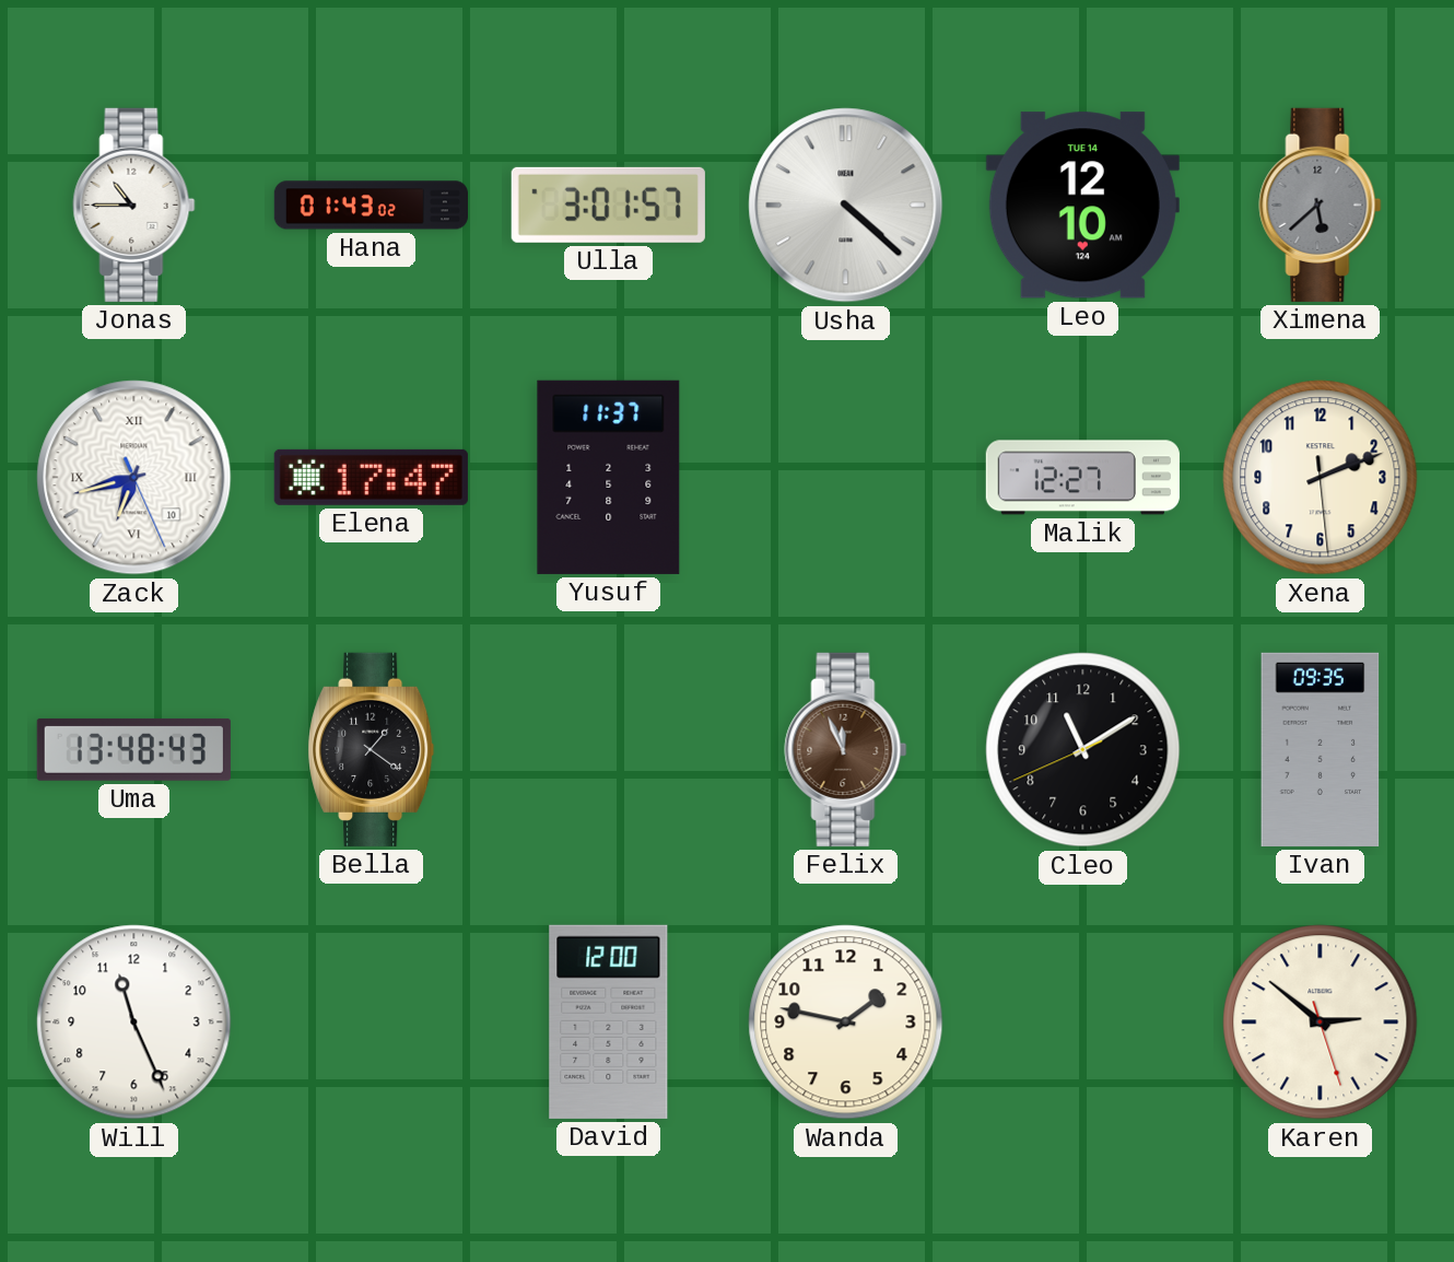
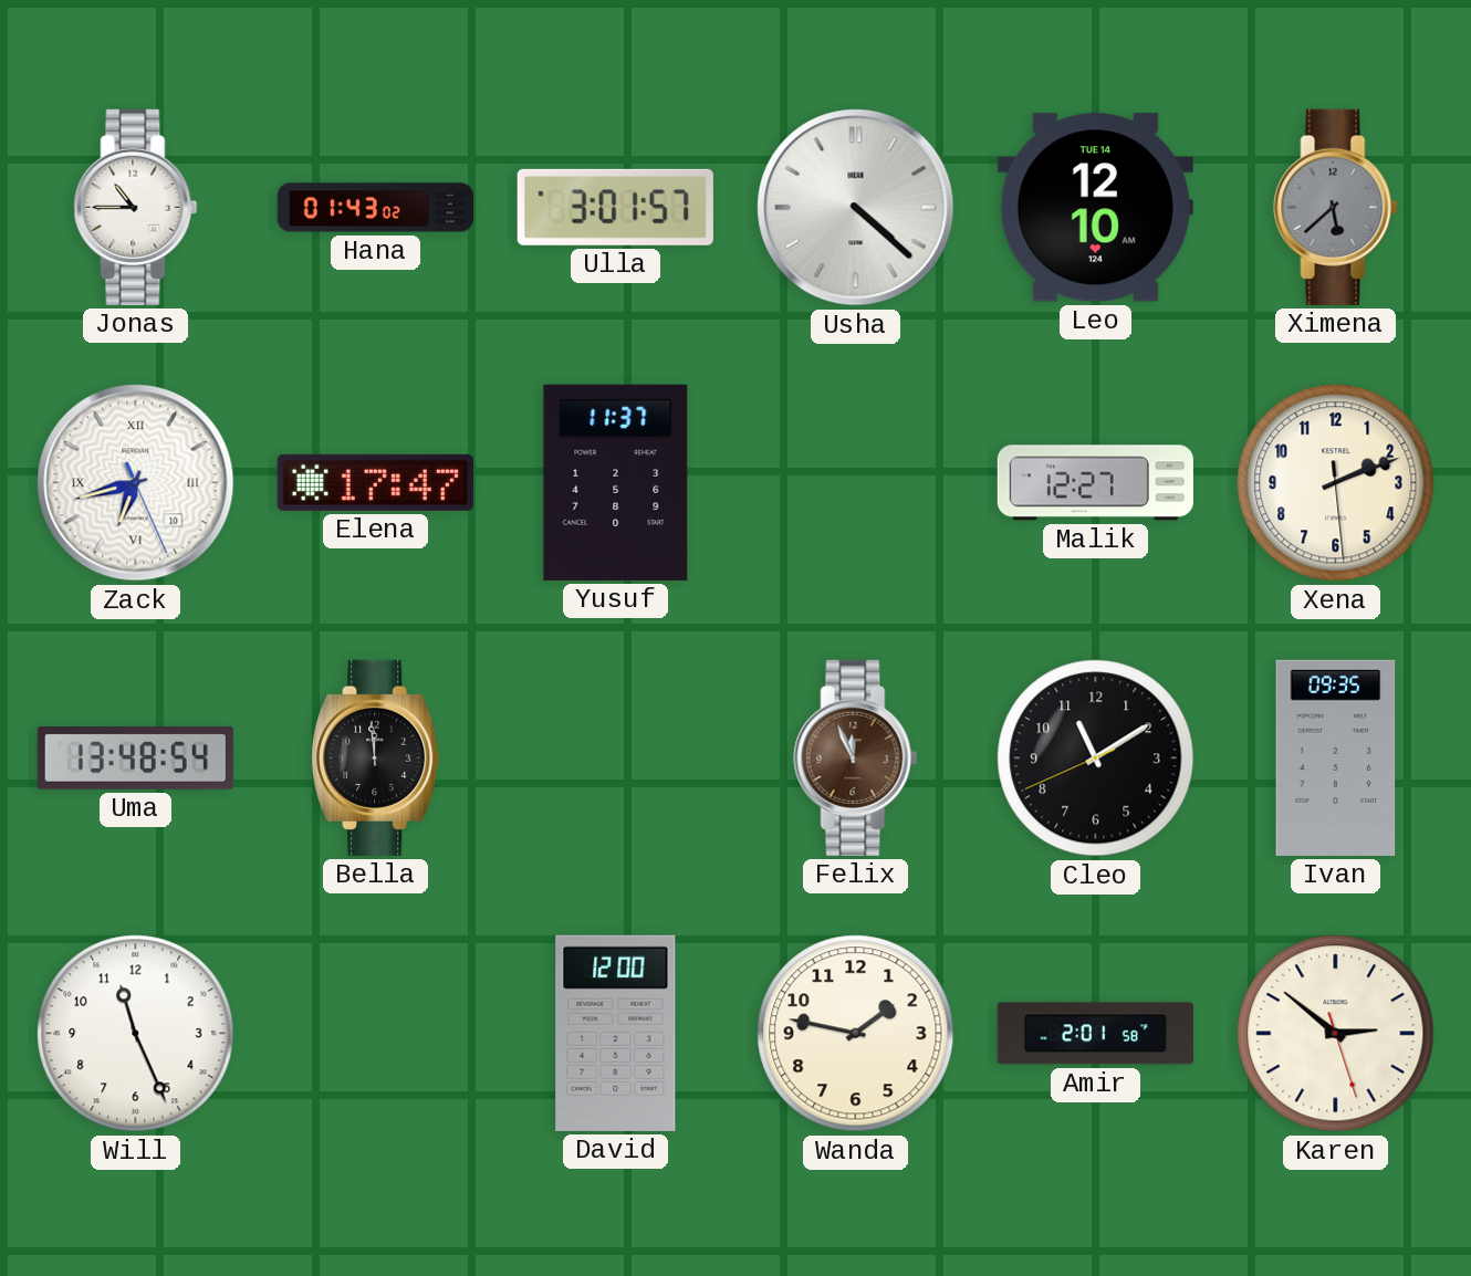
Uma: 13:48:43 -> 13:48:54 (135, 757)
Bella: 1:21 -> 11:59 (376, 757)
Amir: none -> 2:01 (1095, 1034)
